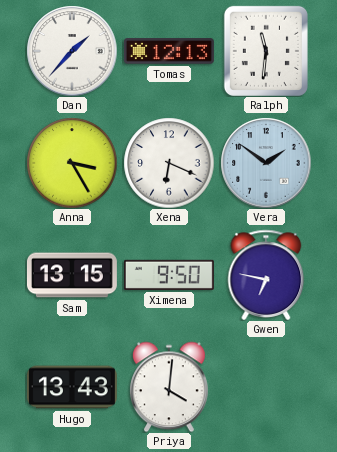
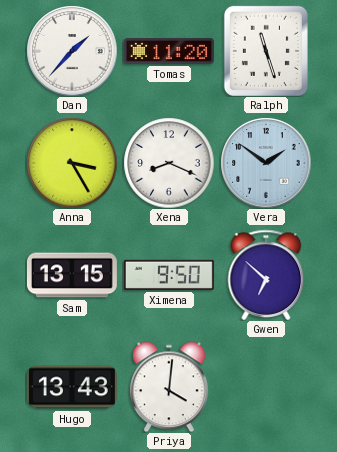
Tomas: 12:13 -> 11:20 (169, 51)
Ralph: 11:31 -> 11:27 (266, 51)
Xena: 6:19 -> 8:19 (169, 163)
Gwen: 6:47 -> 6:52 (266, 275)
